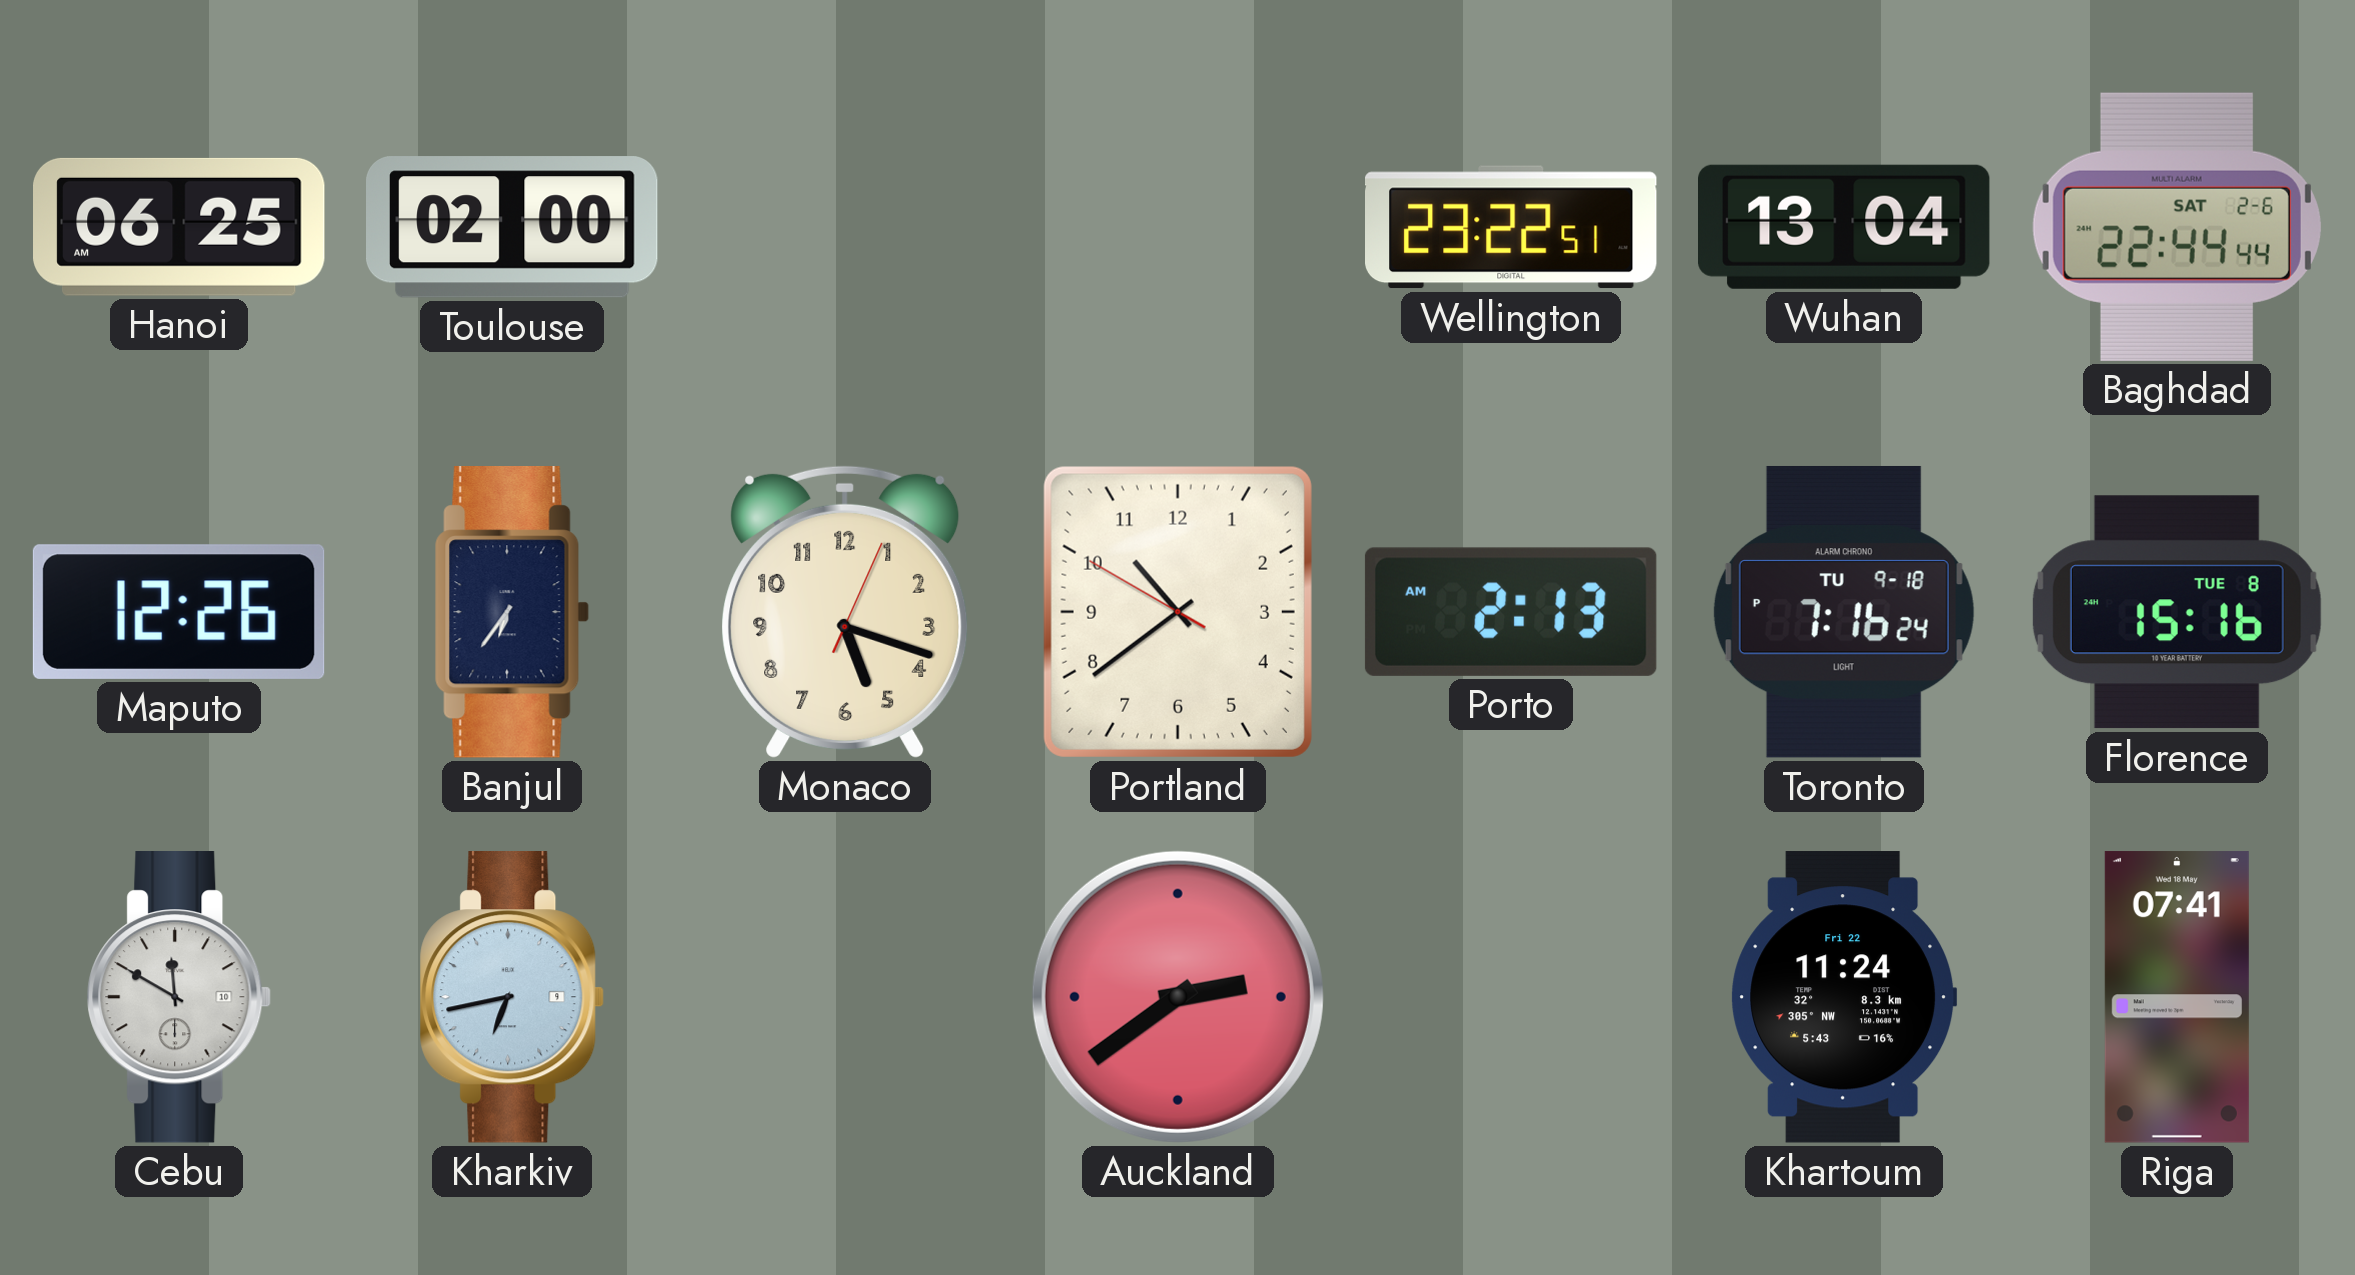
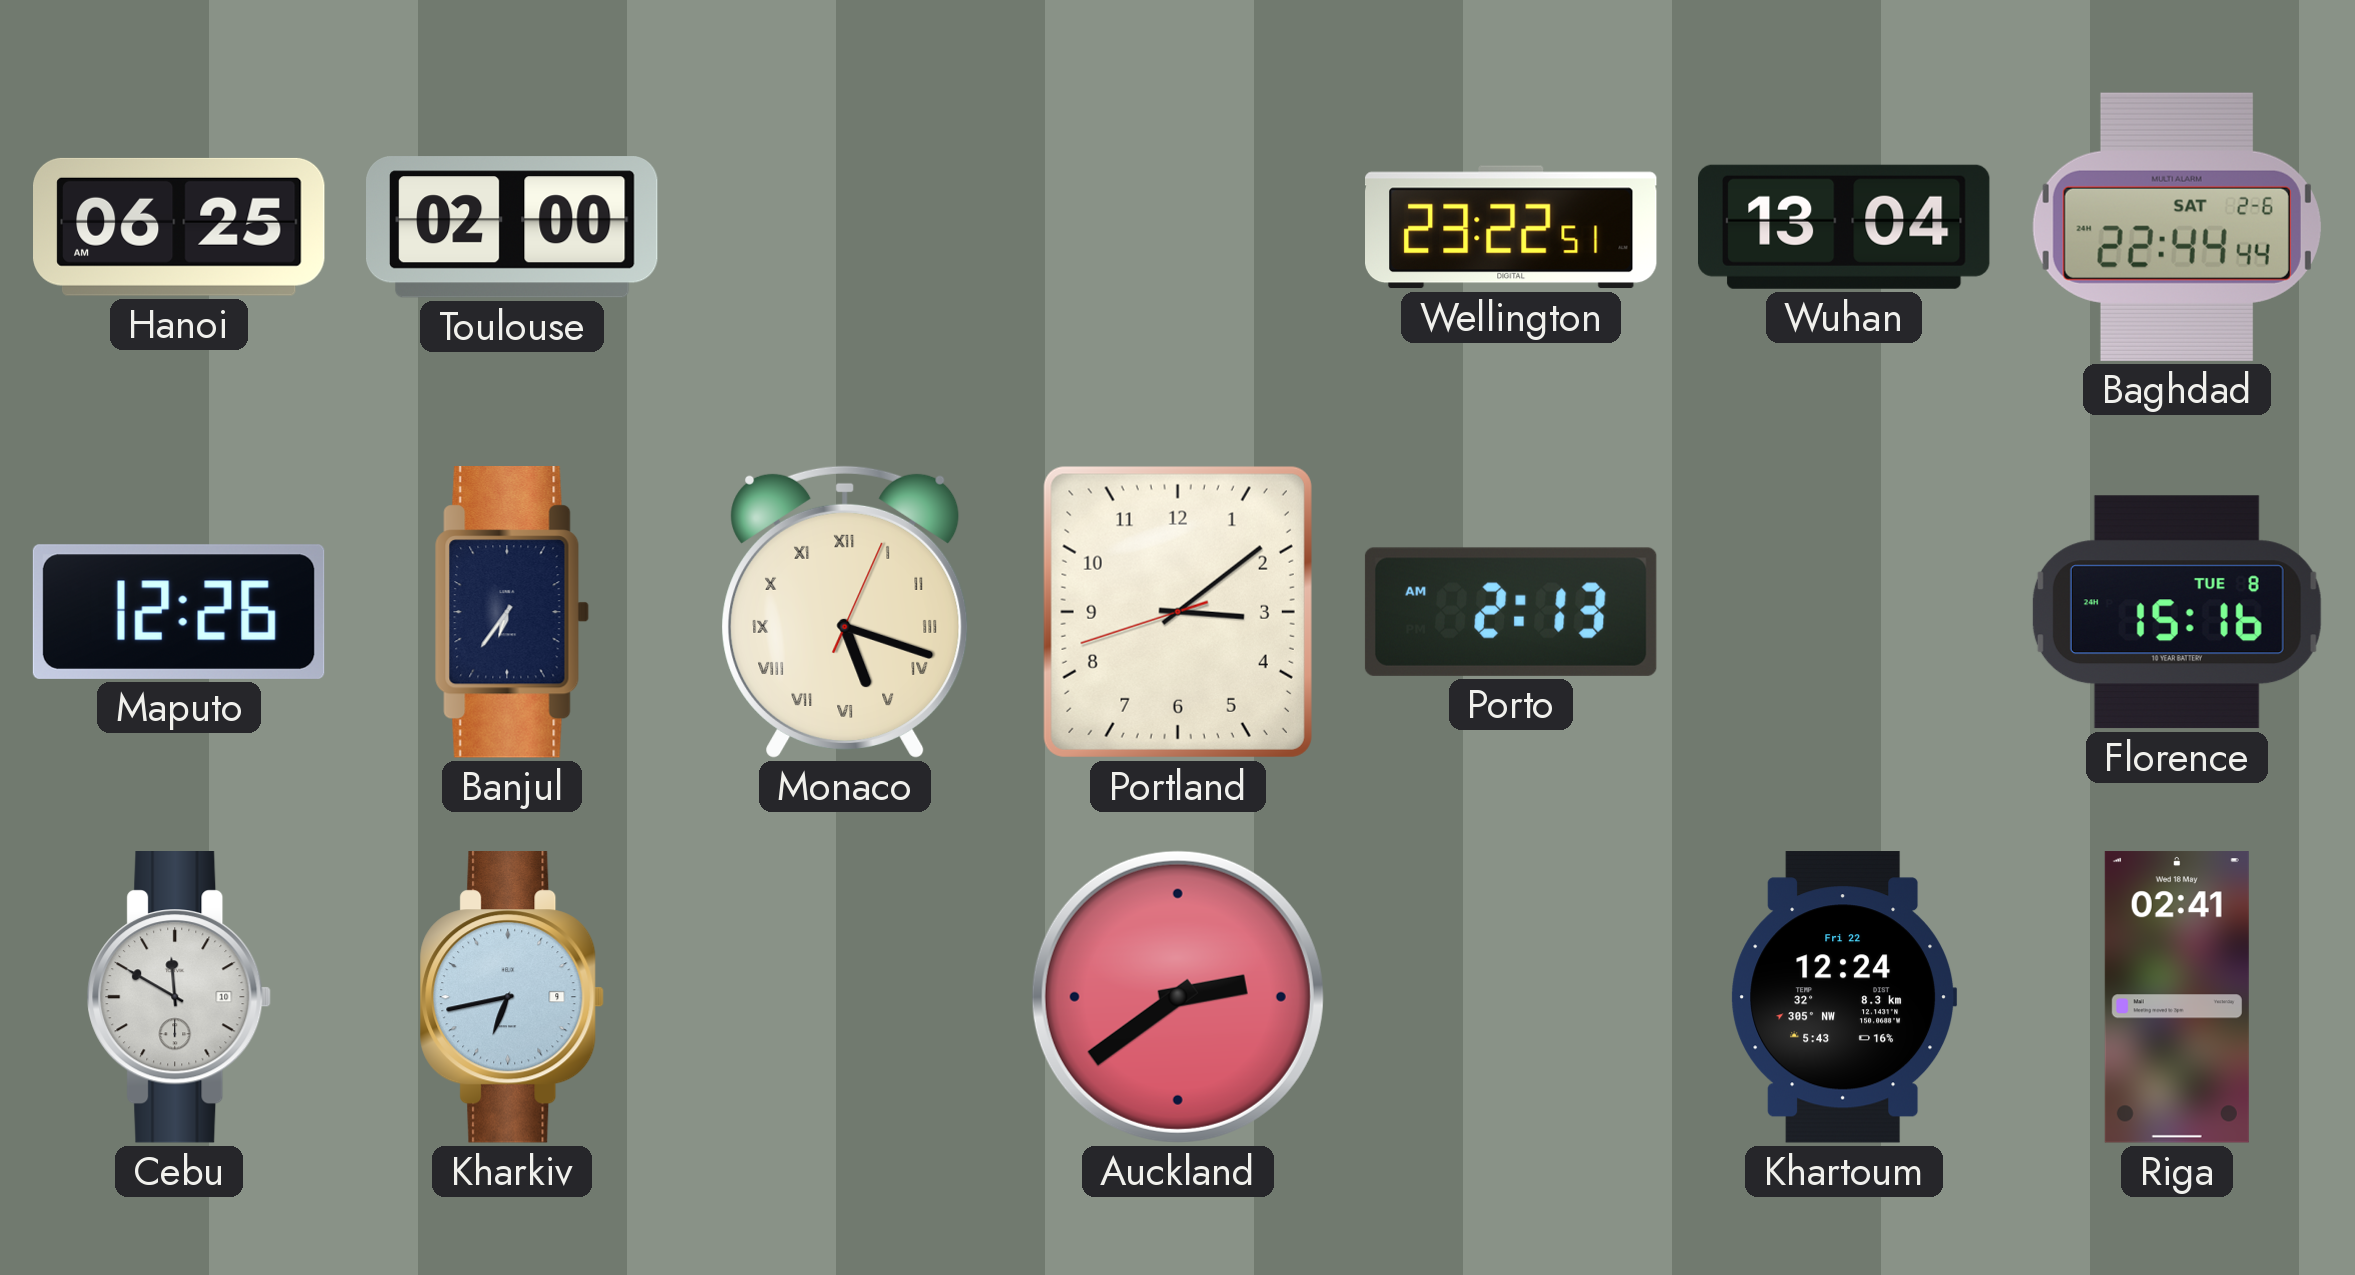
Monaco numerals: Arabic -> Roman (845, 612)
Portland: 10:38 -> 3:08 (1178, 612)
Toronto: 7:16 -> none (1844, 612)
Khartoum: 11:24 -> 12:24 (1844, 997)
Riga: 07:41 -> 02:41 (2177, 997)
